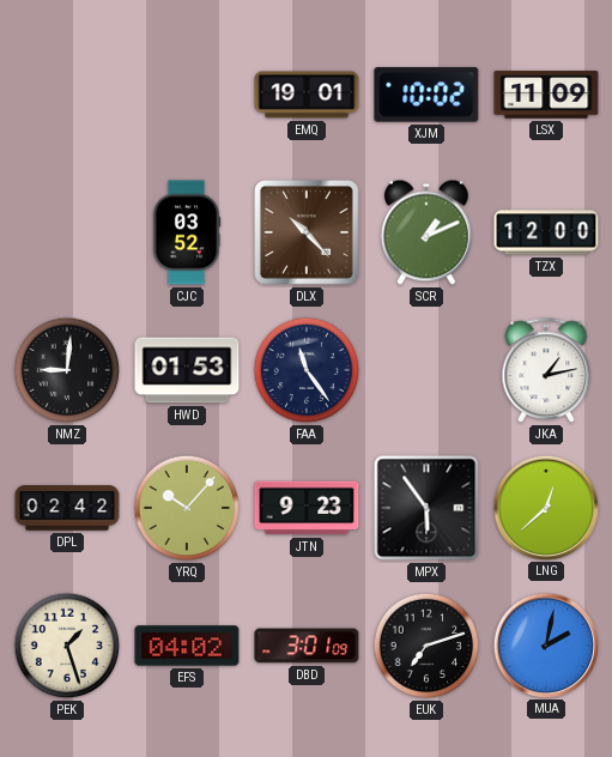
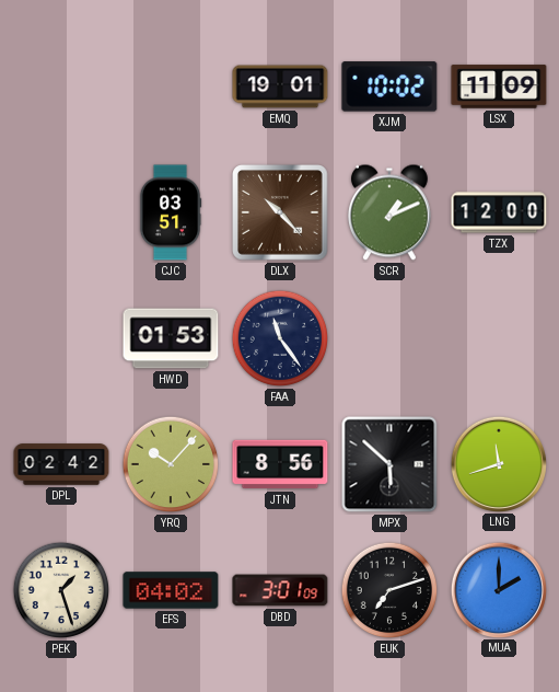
CJC: 03:52 -> 03:51 (171, 212)
NMZ: 9:01 -> none (67, 370)
JKA: 1:13 -> none (546, 371)
JTN: 9:23 -> 8:56 (280, 464)
MPX: 5:54 -> 5:52 (389, 464)
LNG: 12:38 -> 11:42 (498, 463)
MUA: 2:02 -> 2:00 (498, 589)
